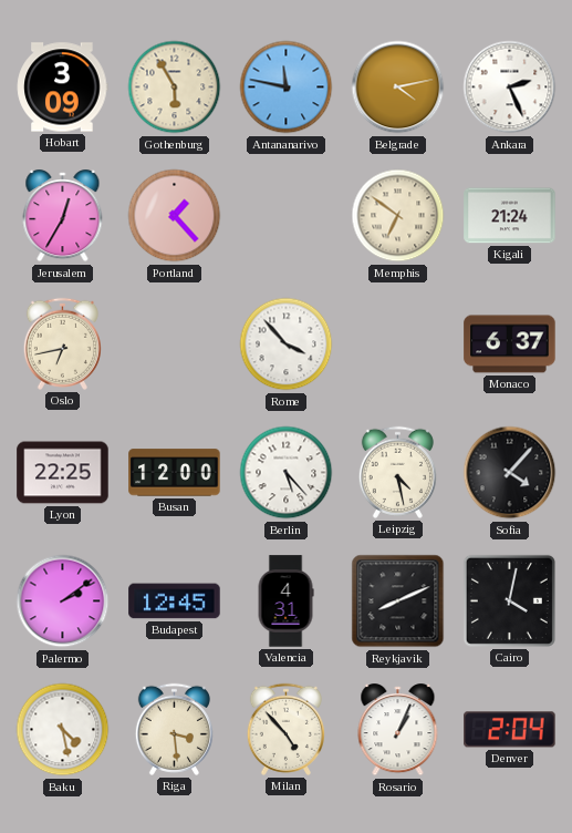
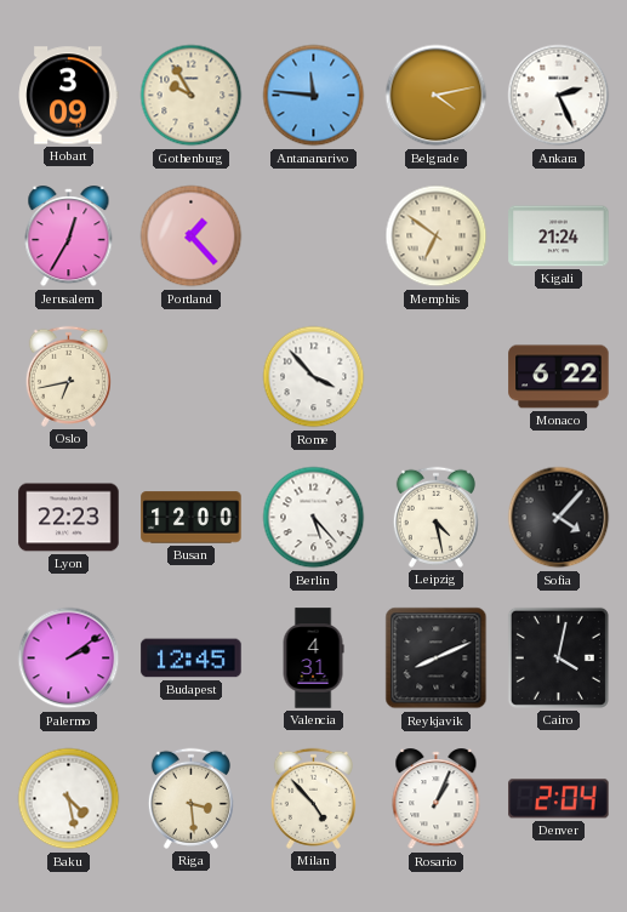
Gothenburg: 5:55 -> 9:55 (192, 96)
Antananarivo: 11:47 -> 11:46 (314, 96)
Monaco: 6:37 -> 6:22 (559, 377)
Lyon: 22:25 -> 22:23 (69, 518)
